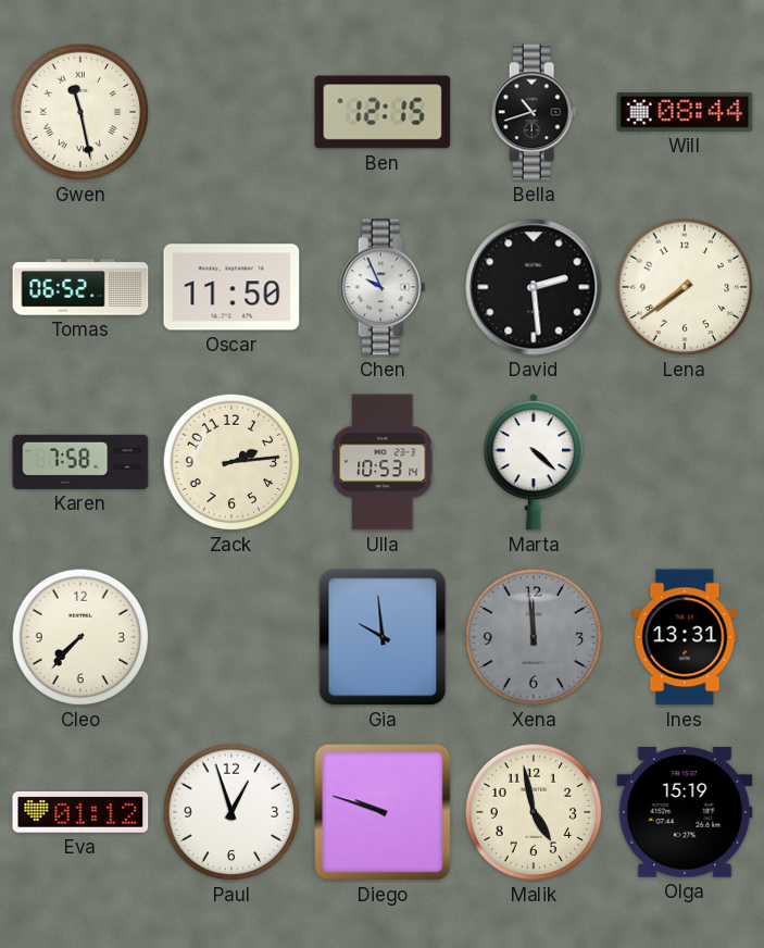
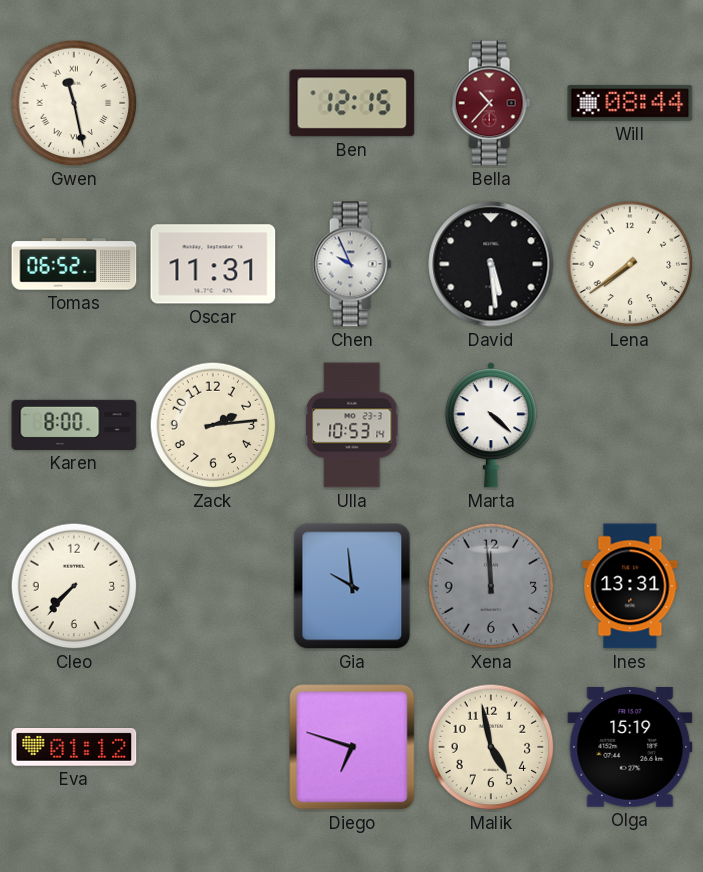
Bella: 10:42 -> 10:37 (491, 103)
Bella dial: black -> burgundy (491, 103)
Oscar: 11:50 -> 11:31 (213, 264)
David: 2:29 -> 5:29 (491, 264)
Karen: 7:58 -> 8:00 (74, 425)
Paul: 12:57 -> none (231, 812)
Diego: 9:48 -> 6:48 (352, 747)
